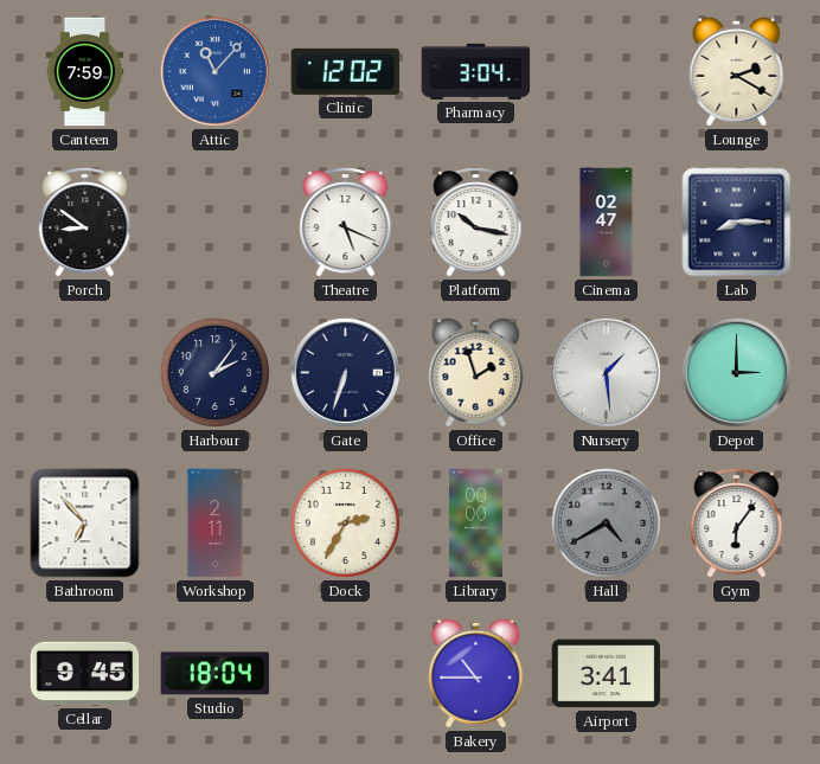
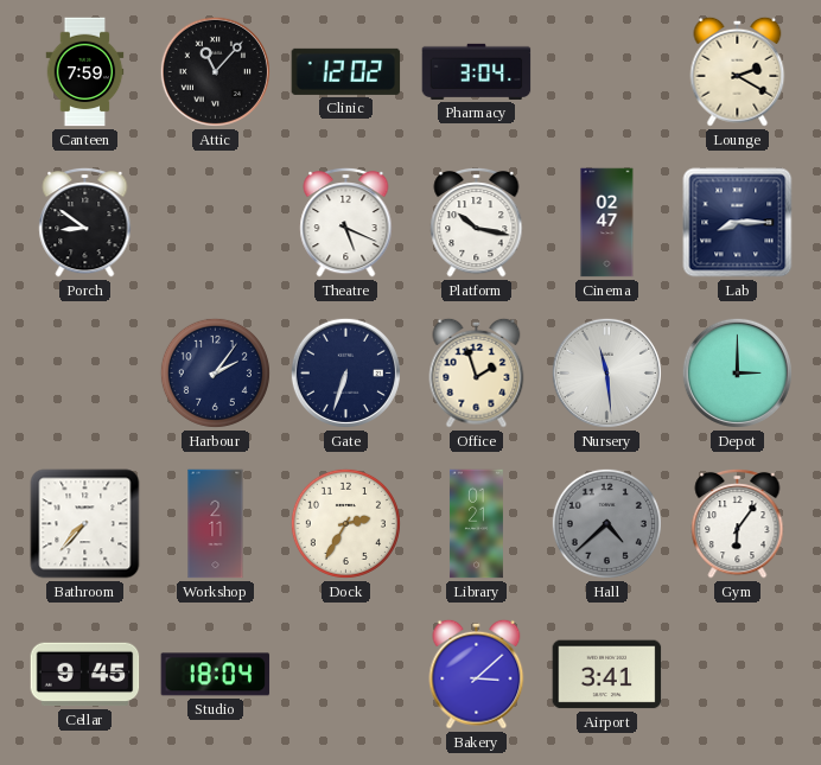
Attic dial: blue -> black (215, 71)
Nursery: 1:29 -> 11:29 (606, 372)
Bathroom: 6:53 -> 7:37 (85, 524)
Library: 00:00 -> 01:21 (476, 524)
Hall: 4:40 -> 4:38 (606, 523)
Bakery: 10:45 -> 3:08 (477, 674)
